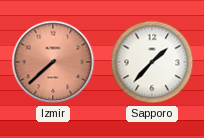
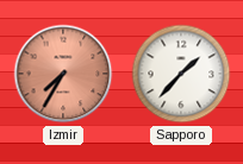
Izmir: 7:38 -> 7:35 (63, 74)
